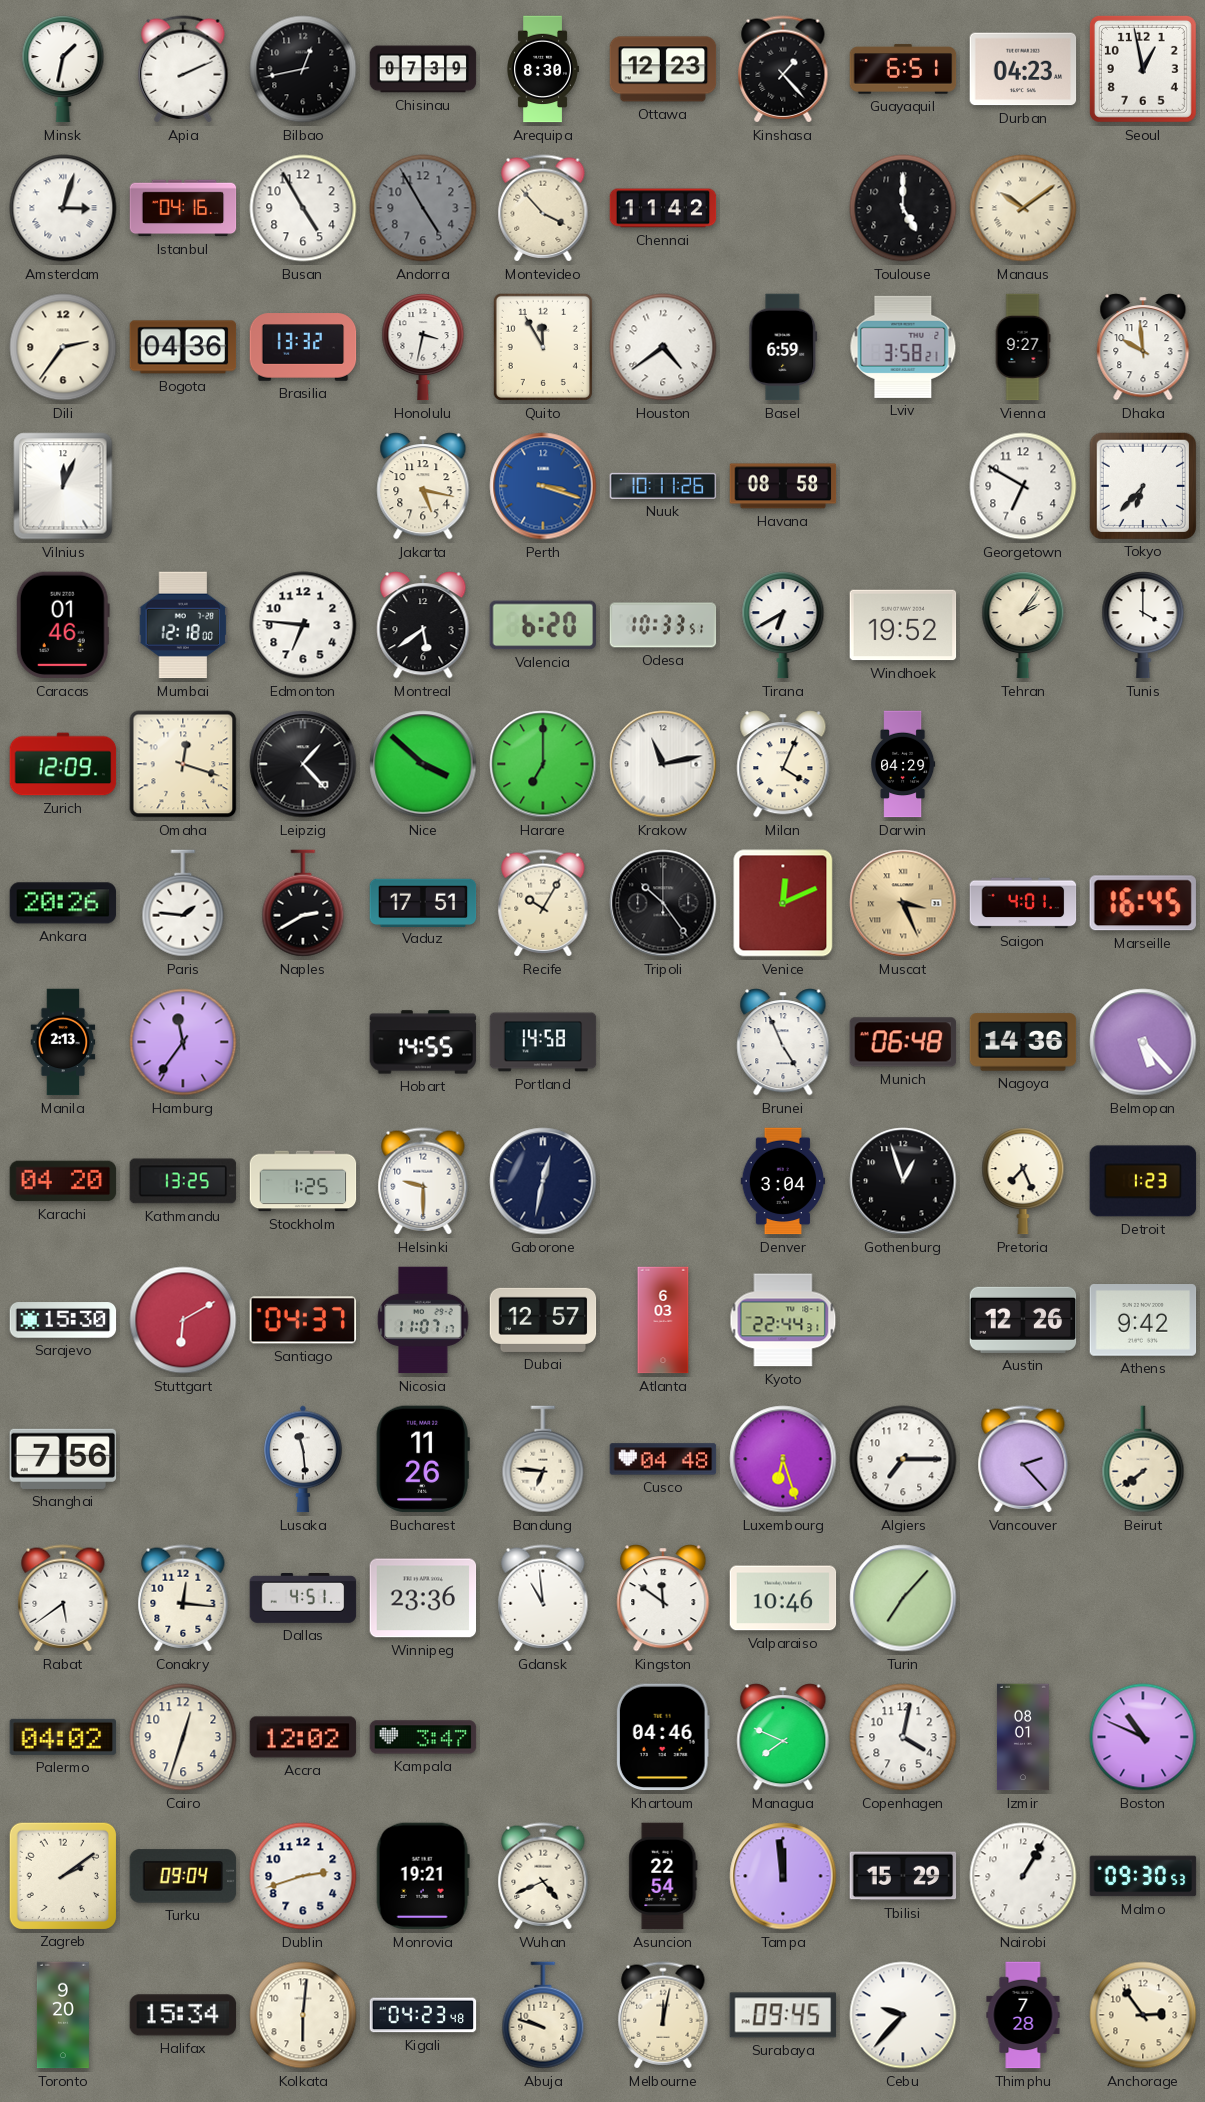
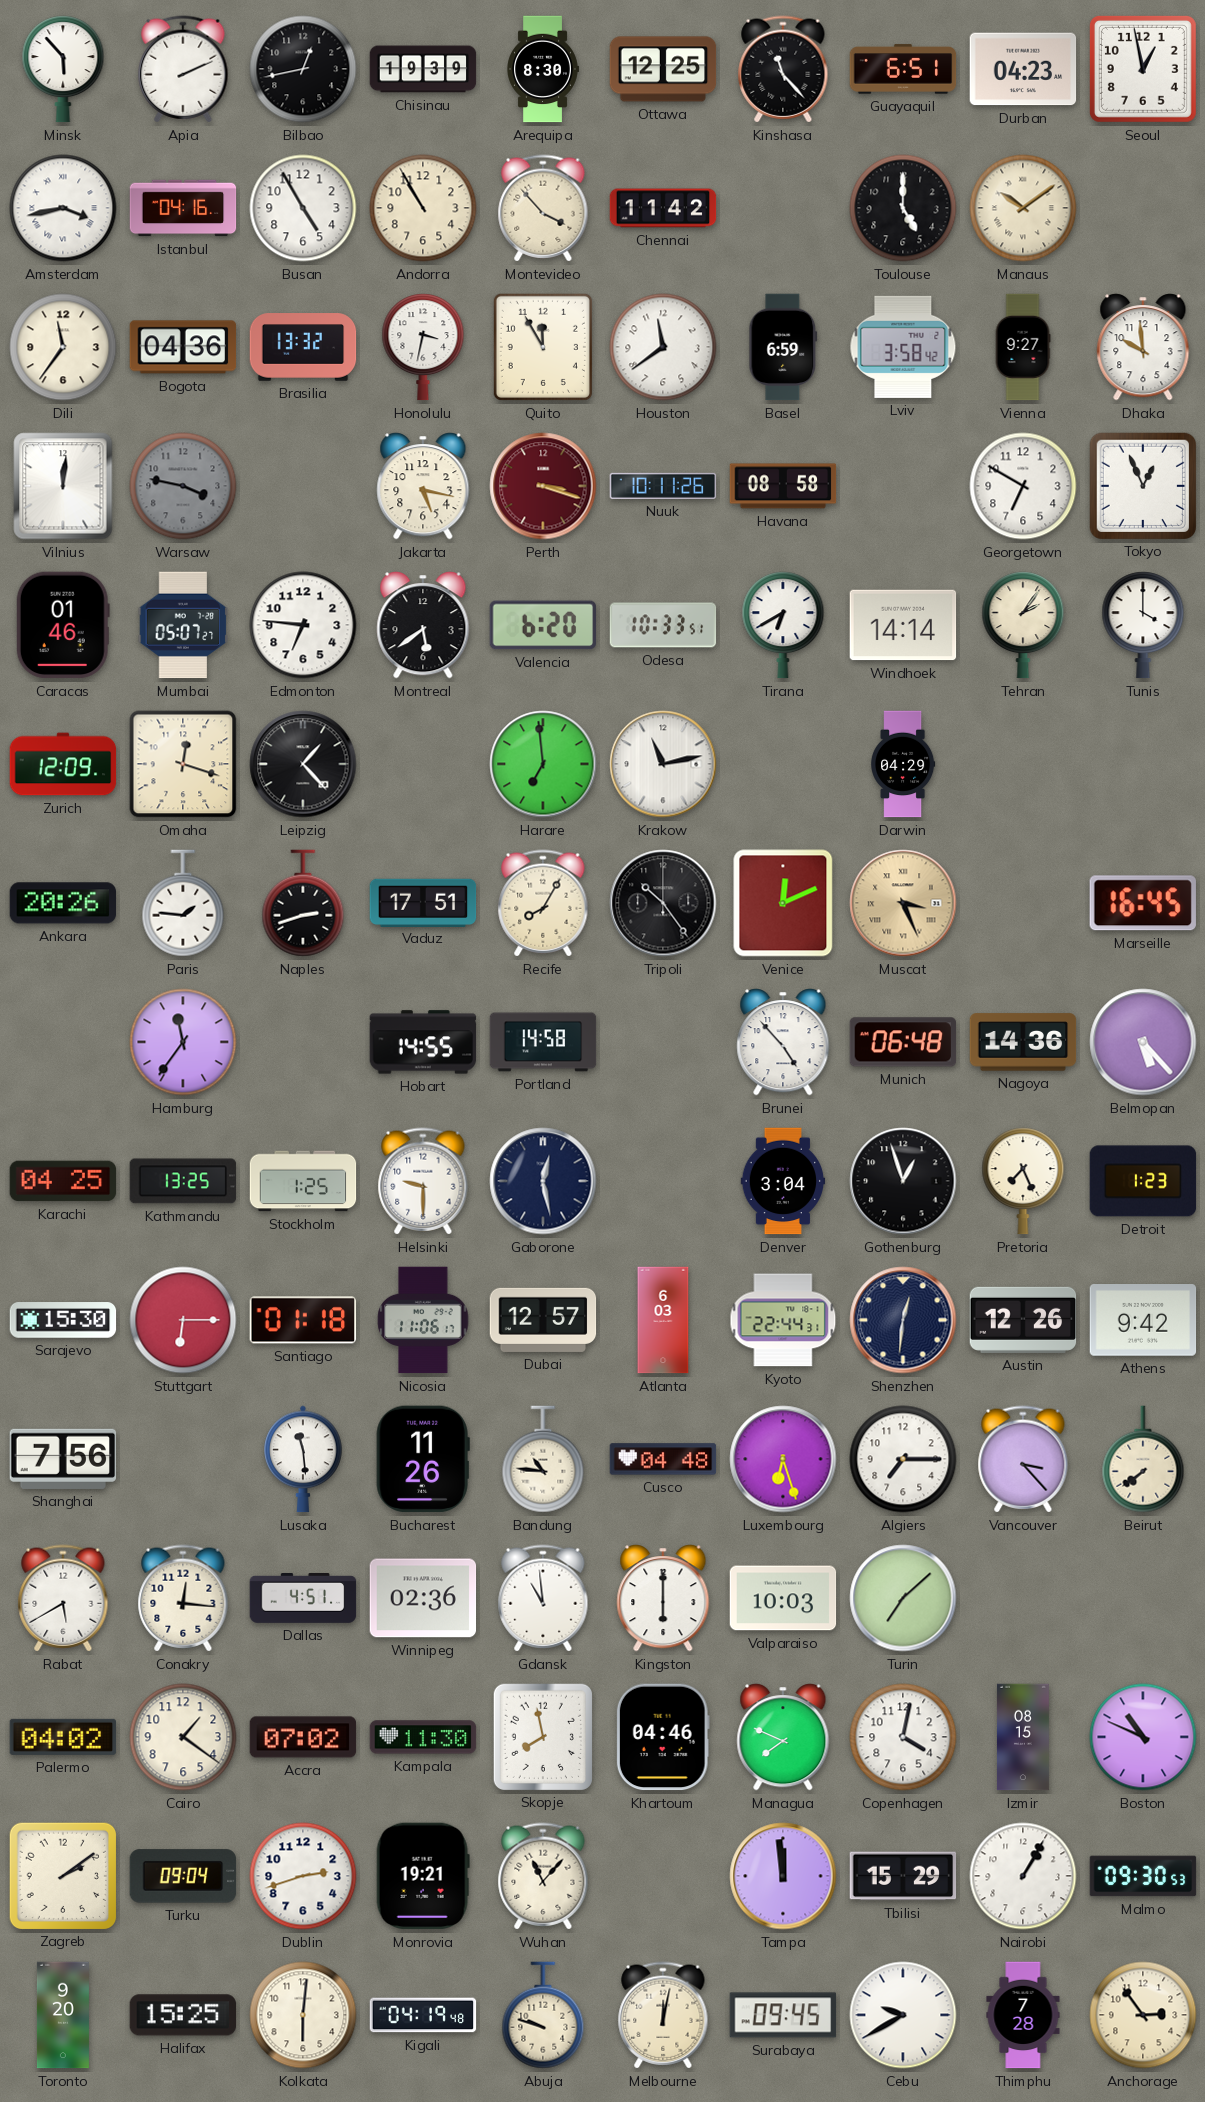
Minsk: 1:32 -> 5:53 (63, 69)
Chisinau: 07:39 -> 19:39 (423, 69)
Ottawa: 12:23 -> 12:25 (663, 69)
Kinshasa: 1:23 -> 11:23 (783, 69)
Amsterdam: 3:03 -> 3:43 (63, 208)
Andorra: 4:55 -> 10:55 (423, 208)
Andorra dial: grey -> cream (423, 208)
Dili: 2:36 -> 11:36 (63, 347)
Houston: 4:39 -> 11:39 (663, 347)
Lviv: 3:58:21 -> 3:58:42 (903, 347)
Vilnius: 12:04 -> 12:01 (63, 486)
Warsaw: none -> 3:47 (183, 486)
Perth dial: blue -> burgundy (543, 486)
Tokyo: 6:37 -> 12:56 (1142, 485)
Mumbai: 12:18 -> 05:07 (183, 625)
Windhoek: 19:52 -> 14:14 (903, 625)
Nice: 3:52 -> none (423, 764)
Harare: 7:00 -> 6:59 (543, 764)
Milan: 4:04 -> none (783, 764)
Naples: 2:40 -> 2:42 (303, 903)
Recife: 10:05 -> 8:05 (543, 903)
Saigon: 4:01 -> none (1023, 903)
Manila: 2:13 -> none (63, 1042)
Brunei: 4:56 -> 4:53 (783, 1042)
Karachi: 04:20 -> 04:25 (63, 1181)
Gaborone: 12:32 -> 12:28 (543, 1181)
Stuttgart: 6:10 -> 6:15 (183, 1320)
Santiago: 04:37 -> 01:18 (303, 1320)
Nicosia: 11:07 -> 11:06 (423, 1320)
Shenzhen: none -> 12:31 (903, 1320)
Bandung: 6:46 -> 10:46 (543, 1459)
Vancouver: 2:23 -> 3:23 (1023, 1459)
Rabat: 5:39 -> 5:40 (63, 1598)
Winnipeg: 23:36 -> 02:36 (423, 1598)
Kingston: 11:51 -> 6:00 (663, 1598)
Valparaiso: 10:46 -> 10:03 (783, 1598)
Turin: 7:07 -> 7:08 (903, 1598)
Cairo: 12:33 -> 1:21 (183, 1737)
Accra: 12:02 -> 07:02 (303, 1737)
Kampala: 3:47 -> 11:30 (423, 1737)
Skopje: none -> 7:58 (543, 1736)
Izmir: 08:01 -> 08:15 (1023, 1737)
Wuhan: 4:41 -> 11:07 (543, 1876)
Asuncion: 22:54 -> none (663, 1876)
Halifax: 15:34 -> 15:25 (183, 2015)
Kigali: 04:23 -> 04:19 (423, 2015)
Cebu: 9:37 -> 9:40 (903, 2015)
